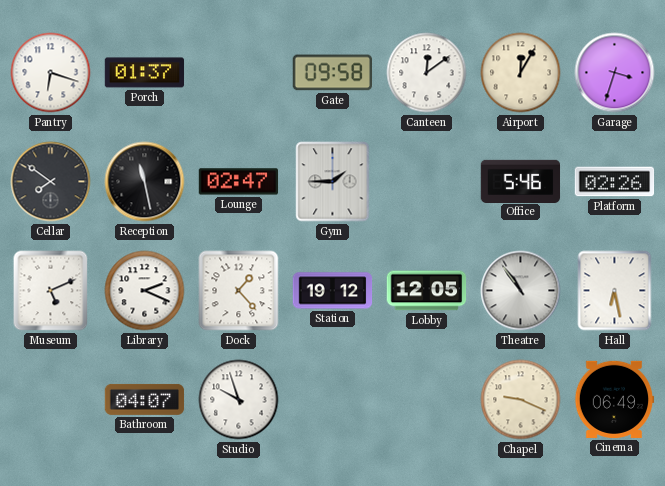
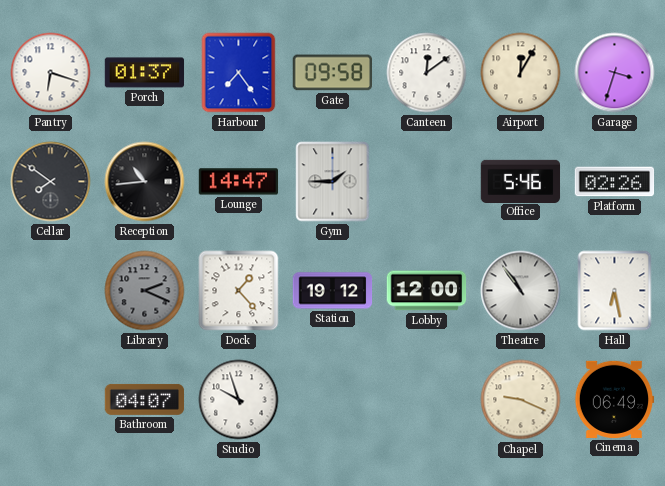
Harbour: none -> 7:24 (239, 73)
Reception: 11:28 -> 10:44 (145, 182)
Lounge: 02:47 -> 14:47 (239, 182)
Museum: 5:11 -> none (51, 291)
Library dial: white -> grey (145, 291)
Lobby: 12:05 -> 12:00 (427, 291)
